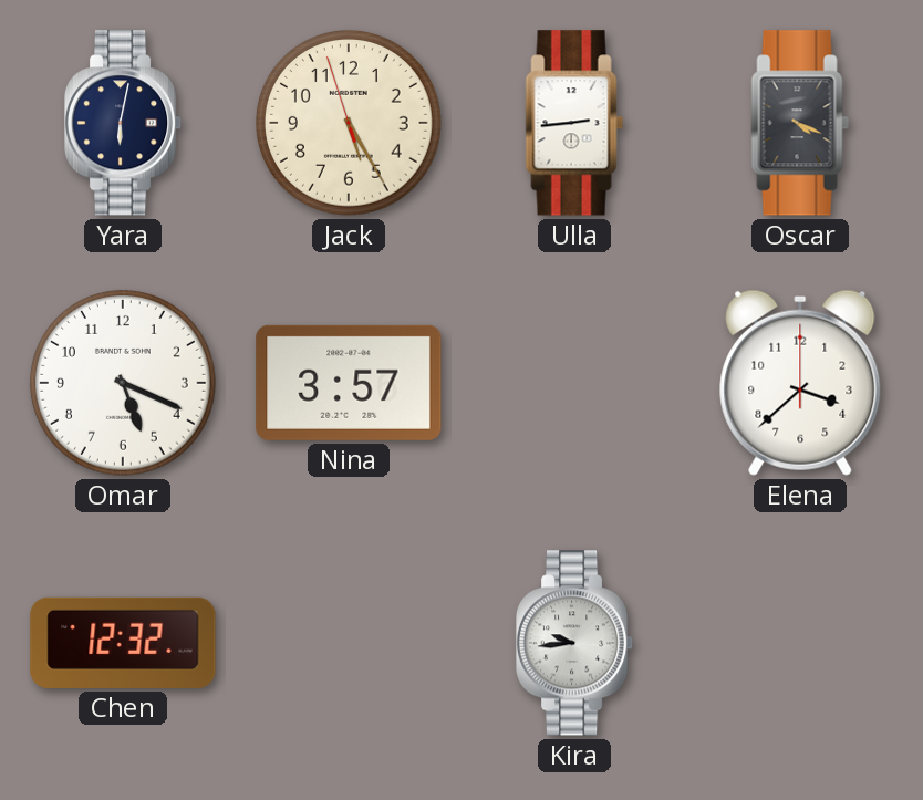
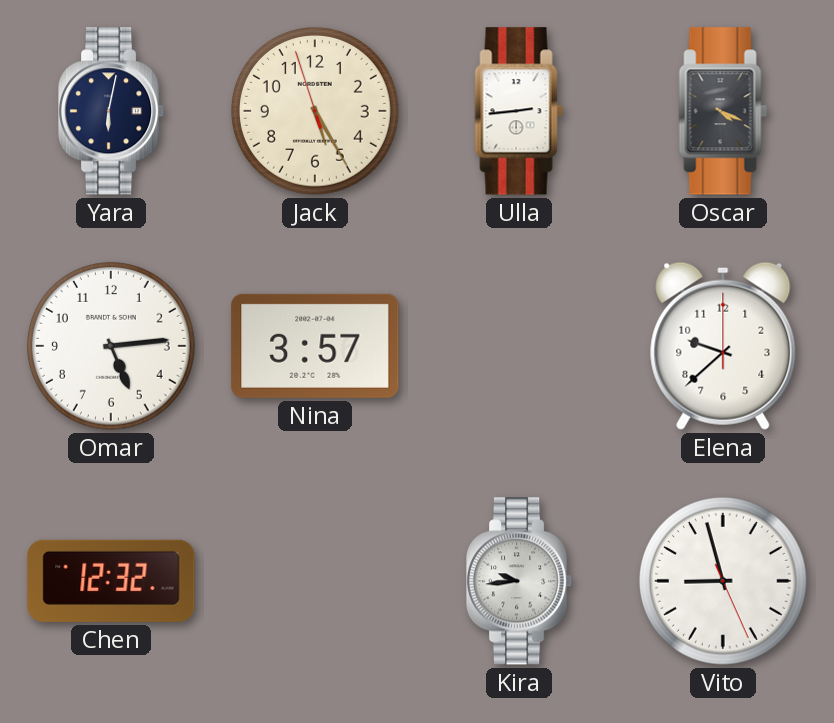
Omar: 5:19 -> 5:14 (111, 346)
Elena: 3:38 -> 9:38 (723, 346)
Vito: none -> 8:57 (723, 581)
